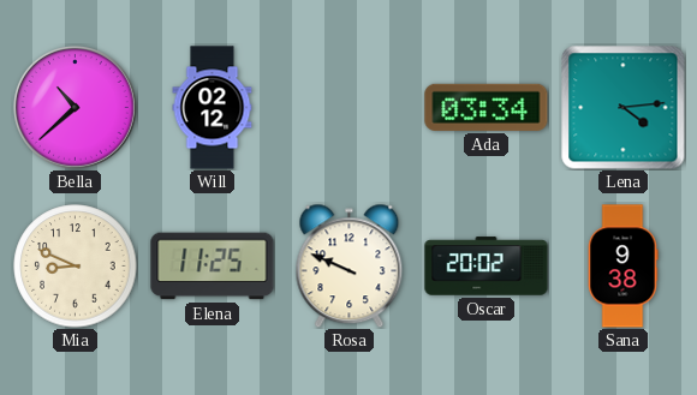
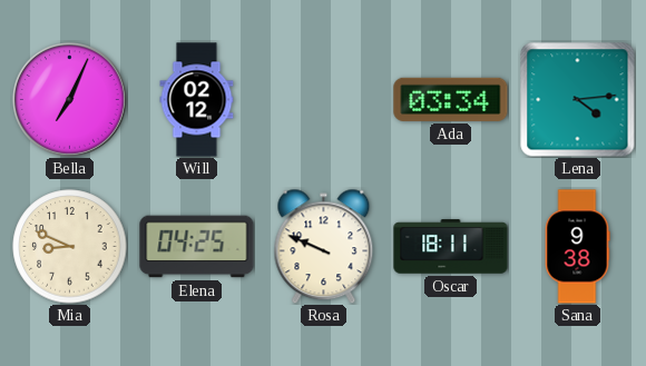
Bella: 10:38 -> 7:04 (69, 99)
Elena: 11:25 -> 04:25 (197, 247)
Oscar: 20:02 -> 18:11 (451, 247)
